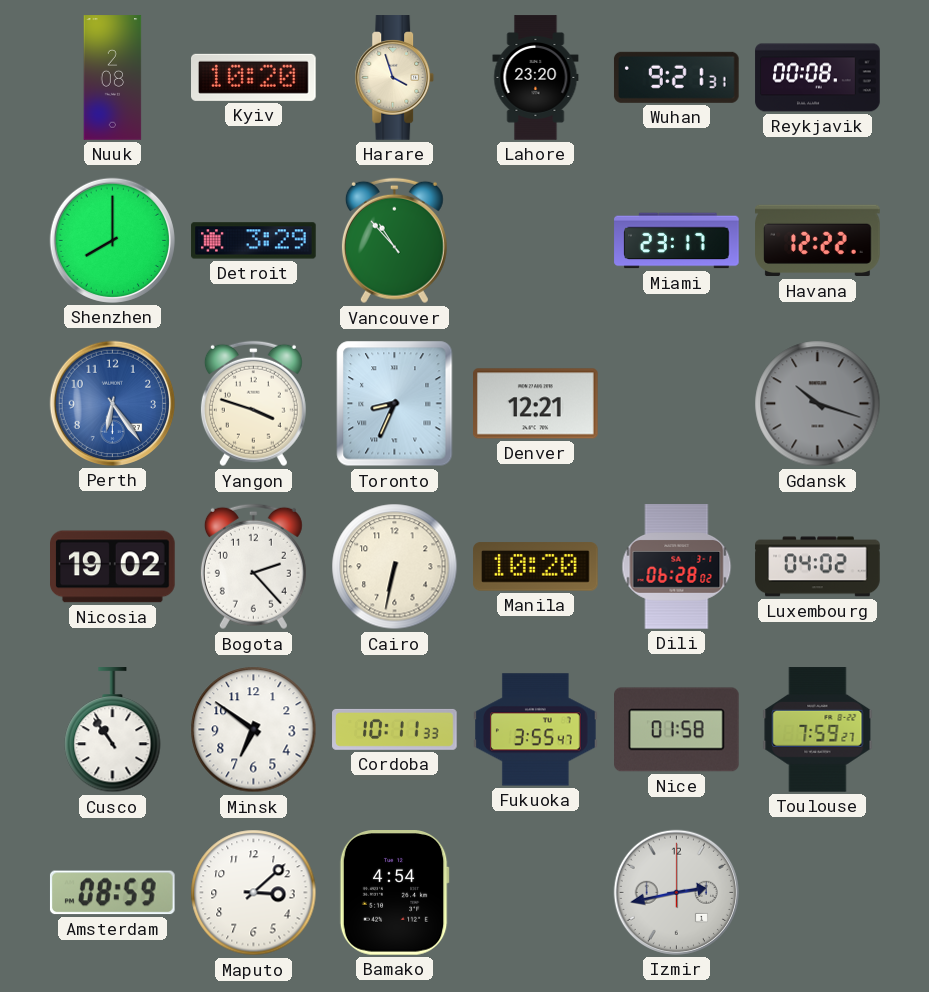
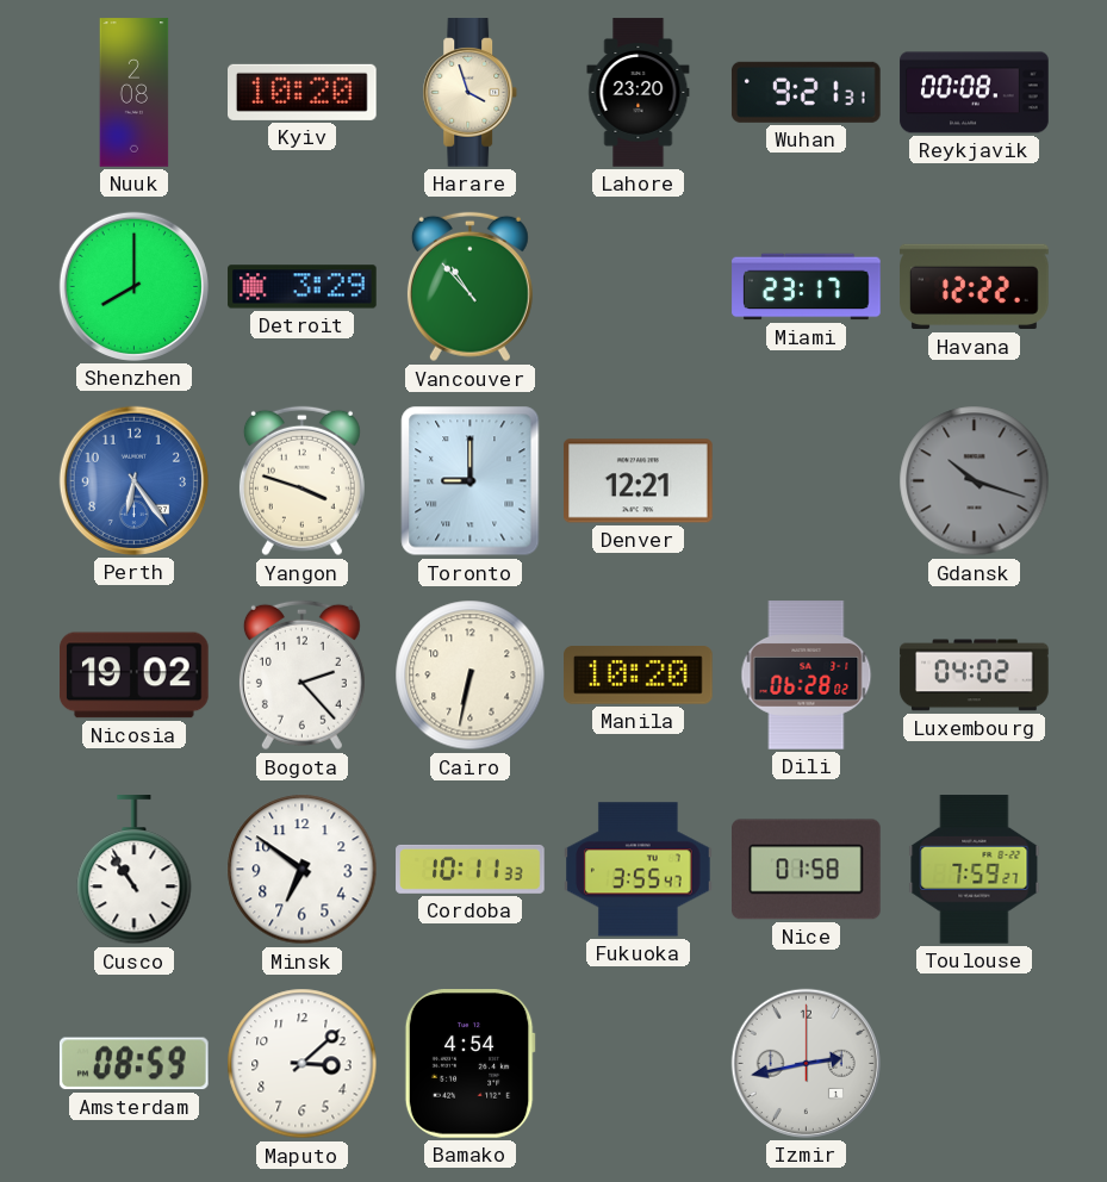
Toronto: 8:34 -> 9:00 (471, 481)
